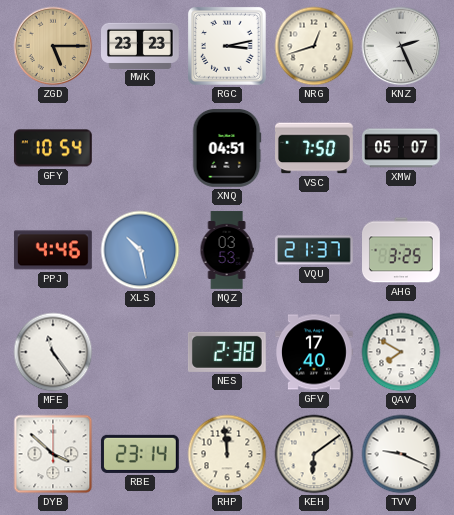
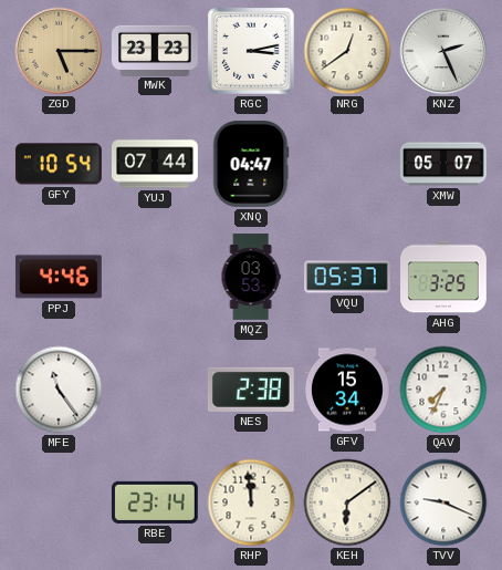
NRG: 12:42 -> 12:39 (347, 51)
YUJ: none -> 07:44 (156, 164)
XNQ: 04:51 -> 04:47 (251, 165)
VSC: 7:50 -> none (315, 148)
XLS: 10:28 -> none (140, 250)
VQU: 21:37 -> 05:37 (348, 277)
GFV: 17:40 -> 15:34 (348, 390)
QAV: 7:50 -> 7:34 (443, 390)
DYB: 3:52 -> none (53, 454)
